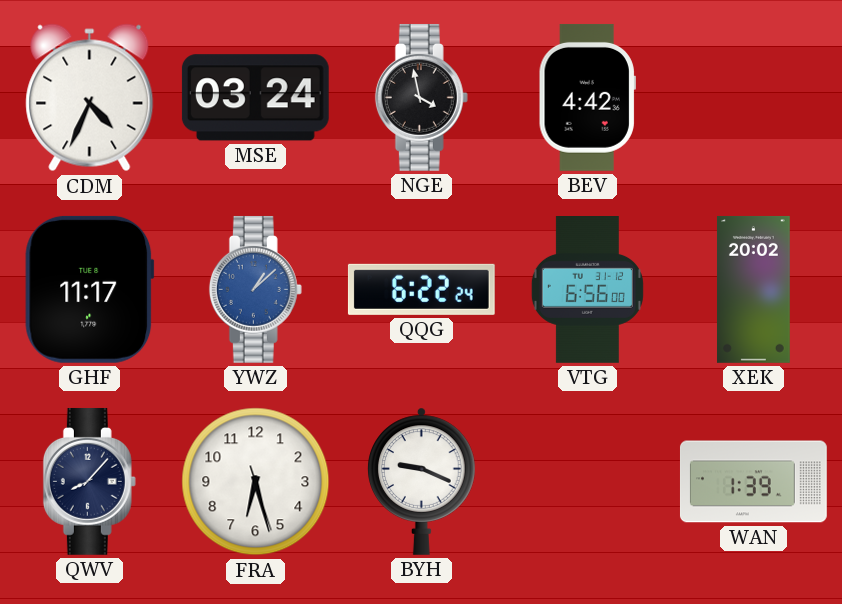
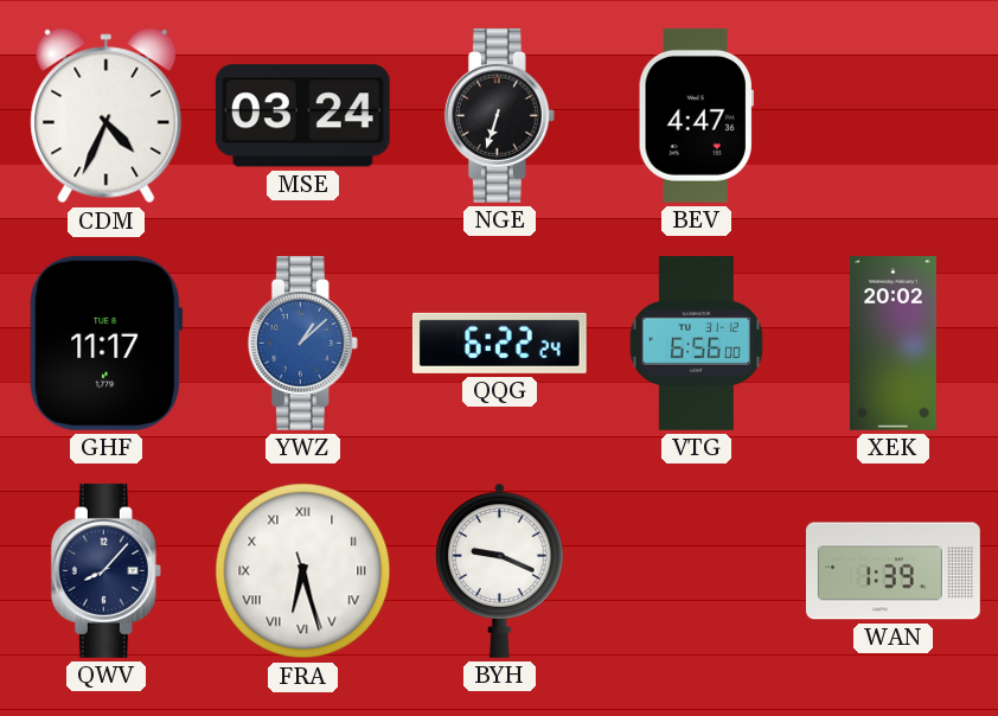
NGE: 3:58 -> 6:33 (499, 115)
BEV: 4:42 -> 4:47 (696, 115)
FRA numerals: Arabic -> Roman (303, 571)
